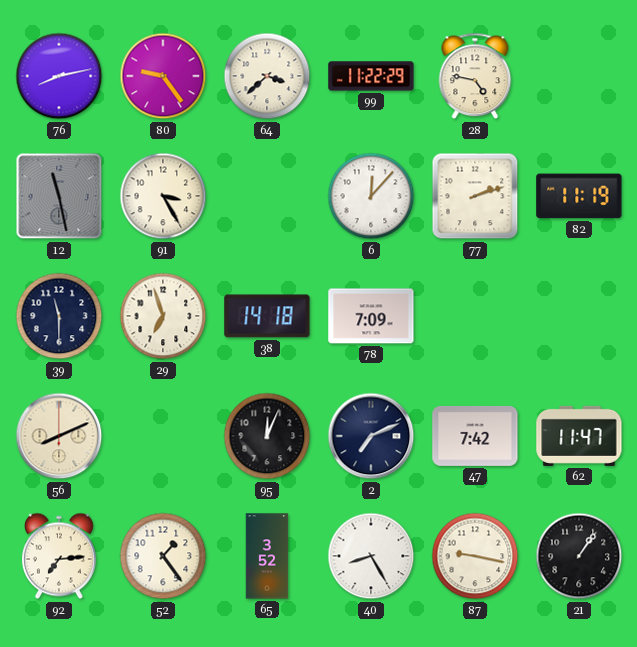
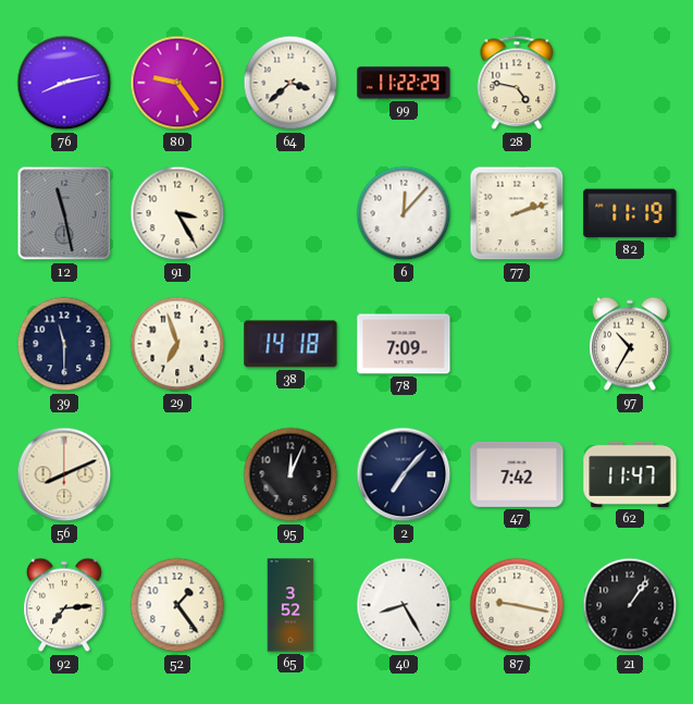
97: none -> 10:35 (631, 344)
2: 7:11 -> 7:07 (404, 474)
